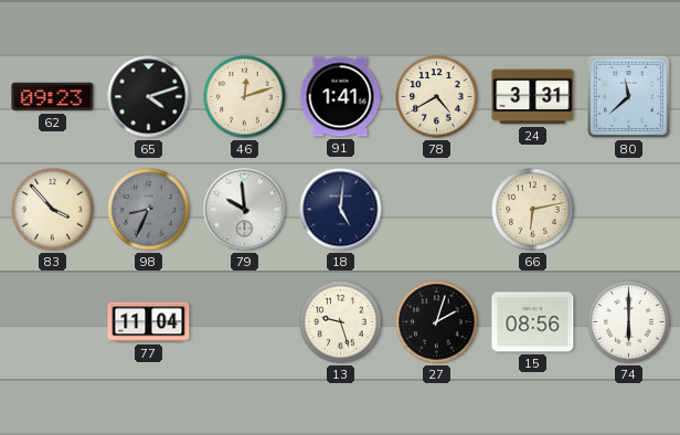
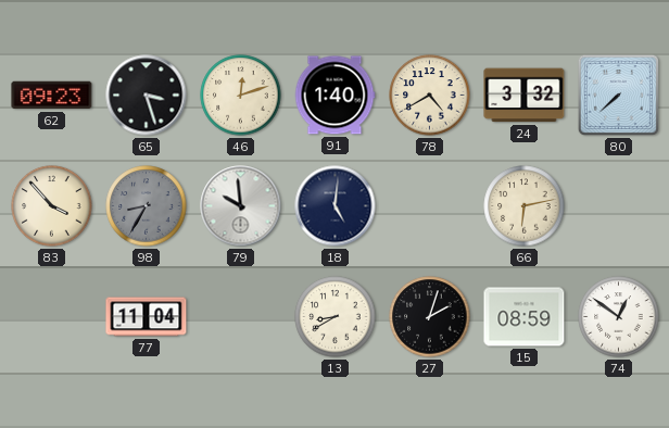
65: 4:12 -> 3:27 (147, 96)
91: 1:41 -> 1:40 (335, 96)
24: 3:31 -> 3:32 (525, 96)
80: 11:38 -> 7:38 (618, 95)
98: 8:34 -> 8:35 (147, 206)
13: 9:27 -> 8:40 (336, 317)
15: 08:56 -> 08:59 (525, 317)
74: 6:00 -> 12:51 (619, 317)
